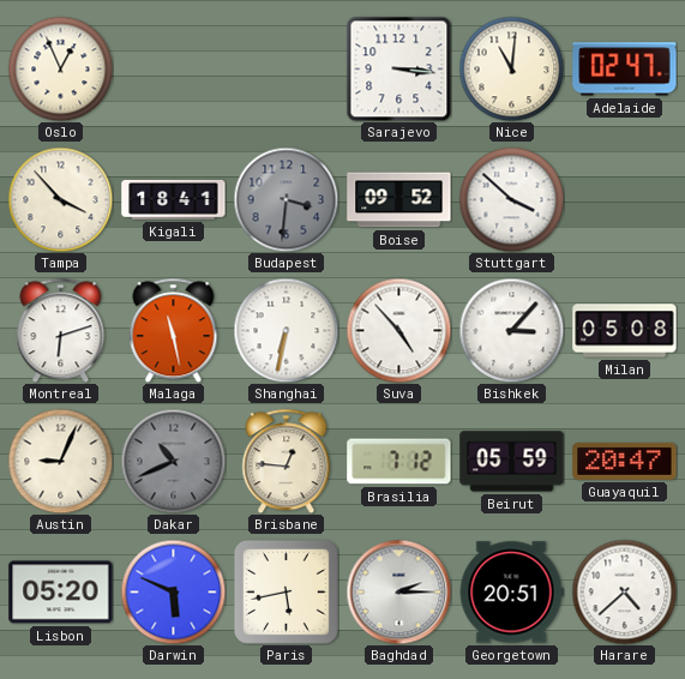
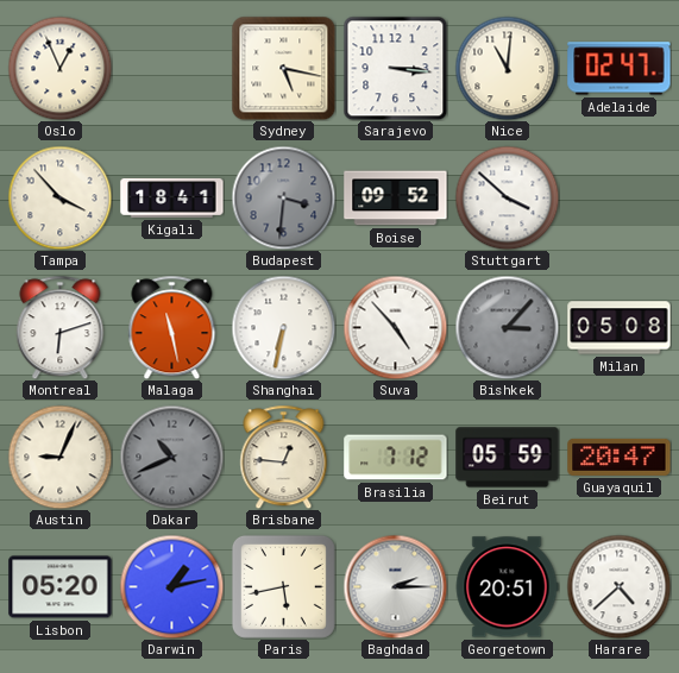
Sydney: none -> 5:17 (283, 68)
Bishkek dial: white -> grey (507, 327)
Darwin: 5:49 -> 1:13 (171, 586)
